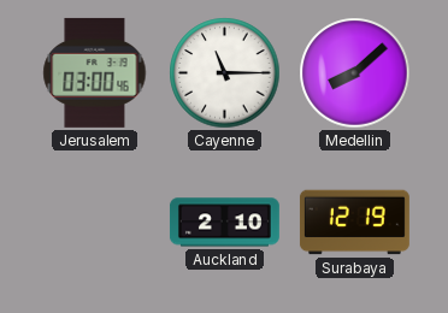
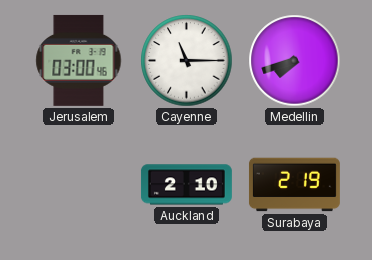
Medellin: 8:08 -> 7:42 (295, 61)
Surabaya: 12:19 -> 2:19 (294, 185)
